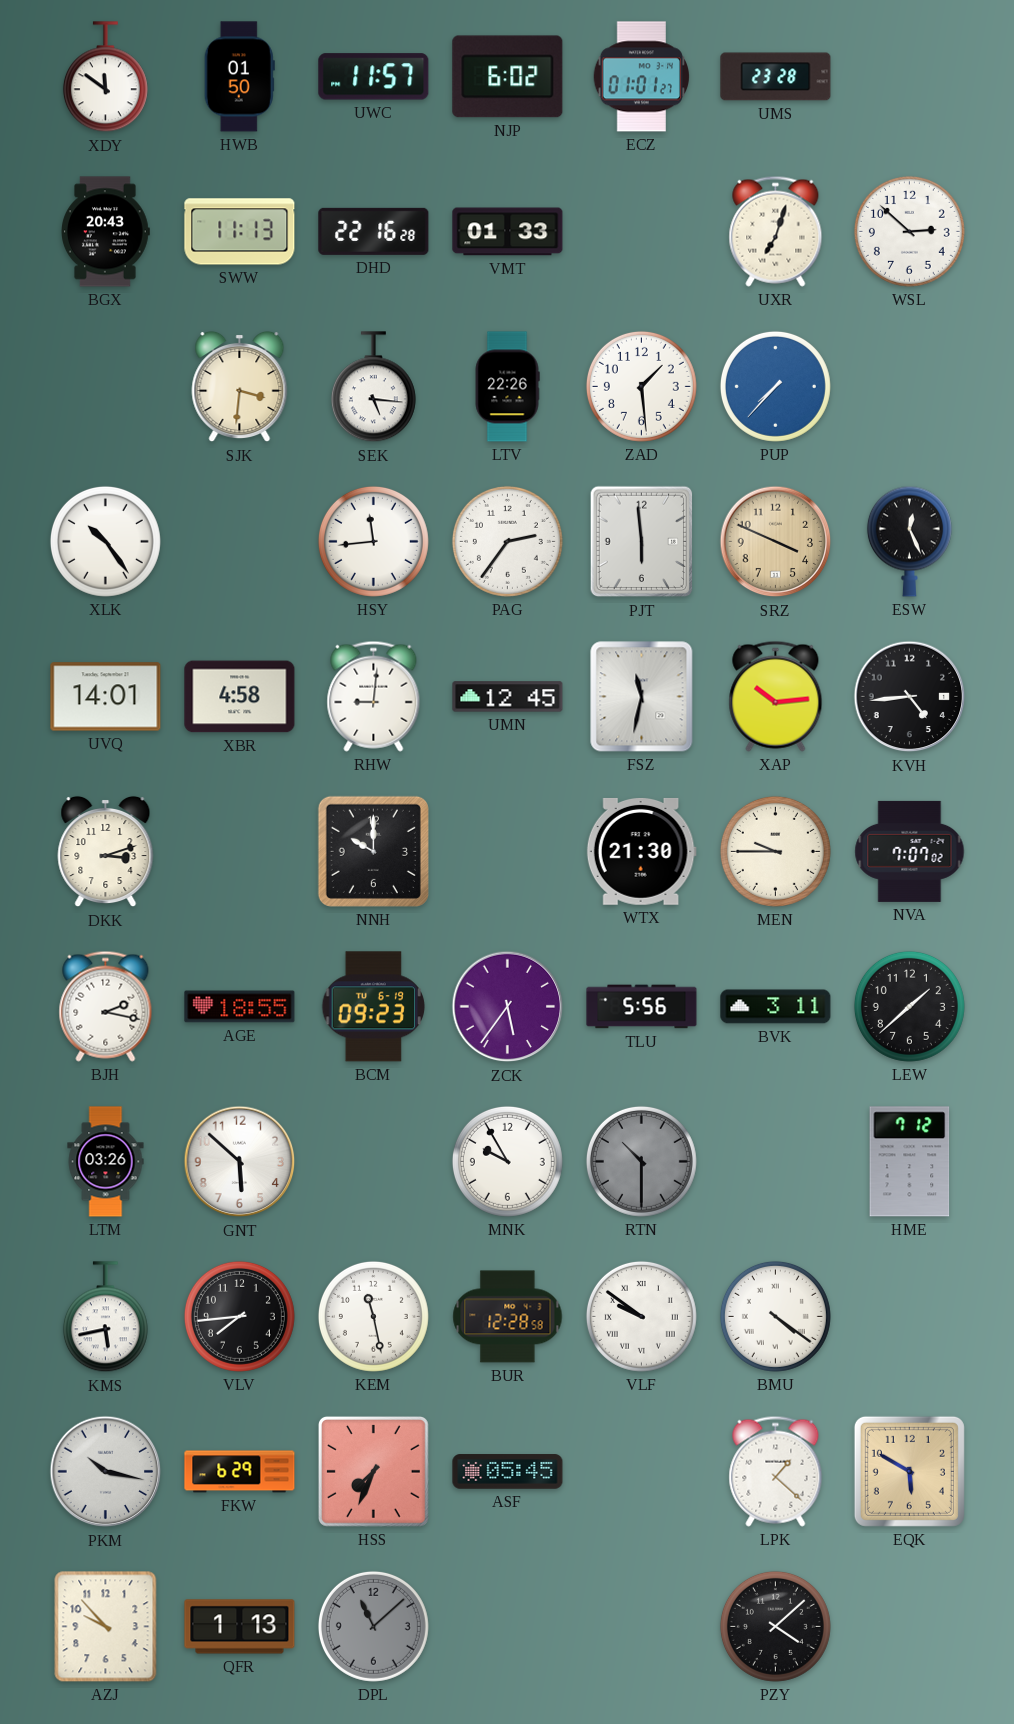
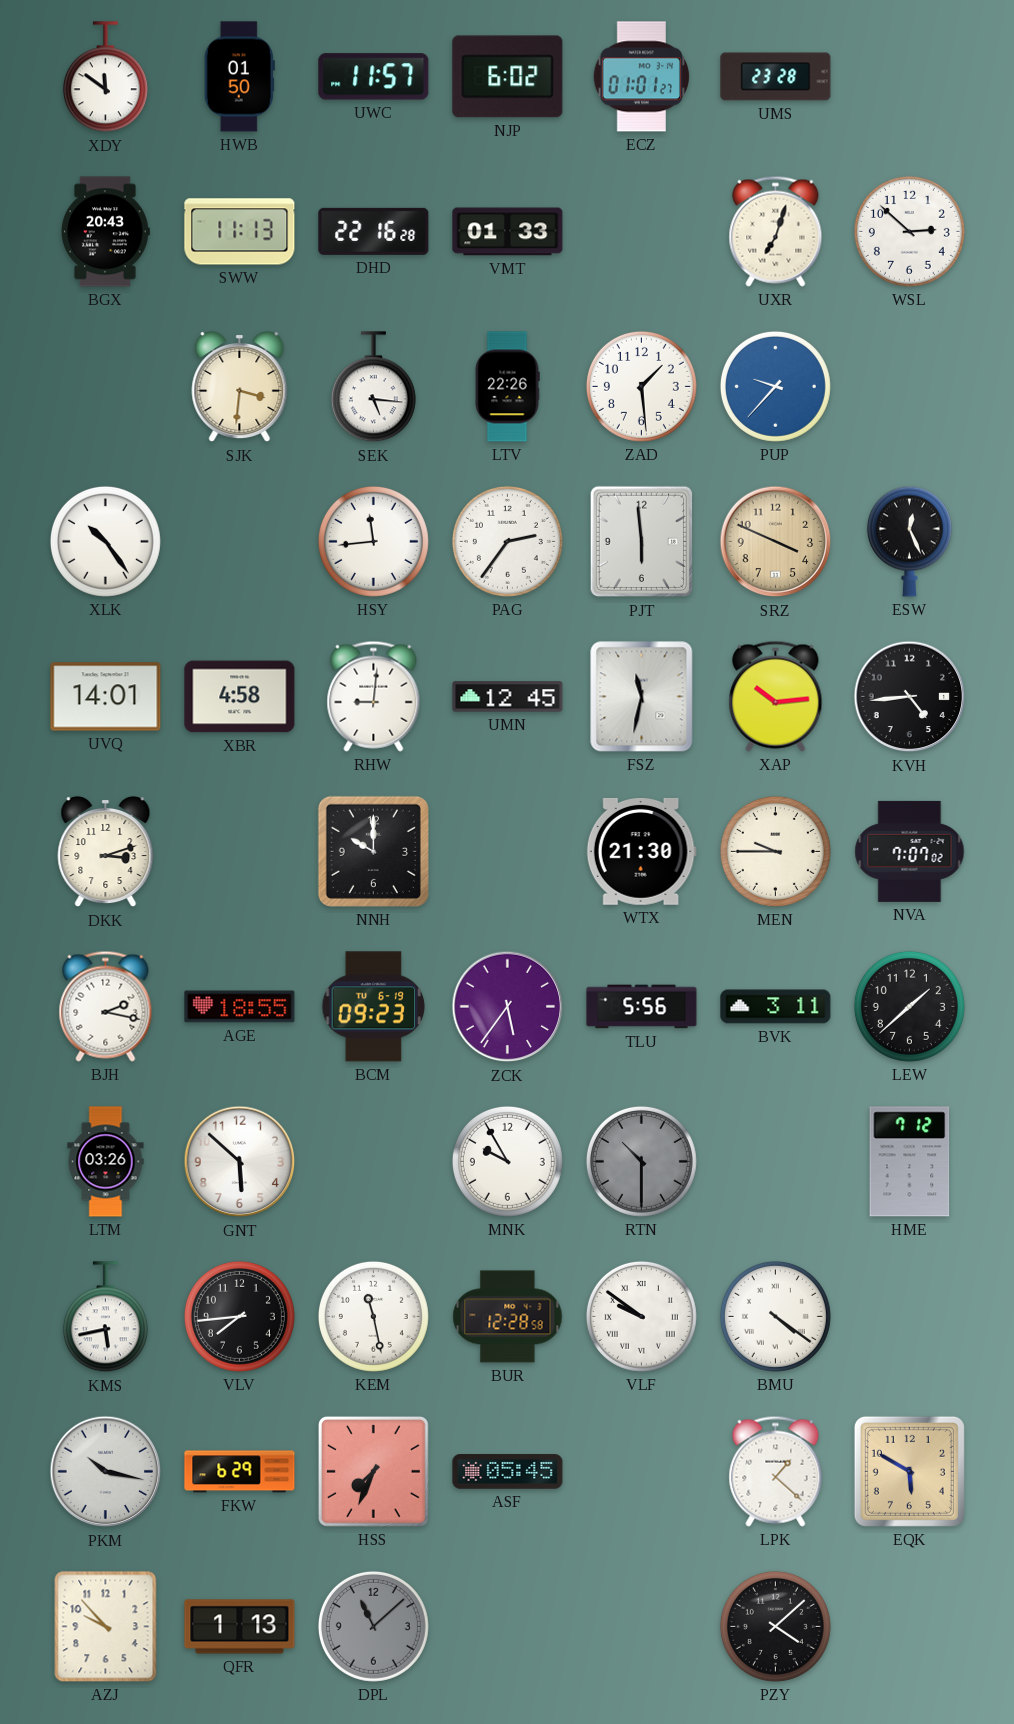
PUP: 7:37 -> 9:37 (775, 386)
